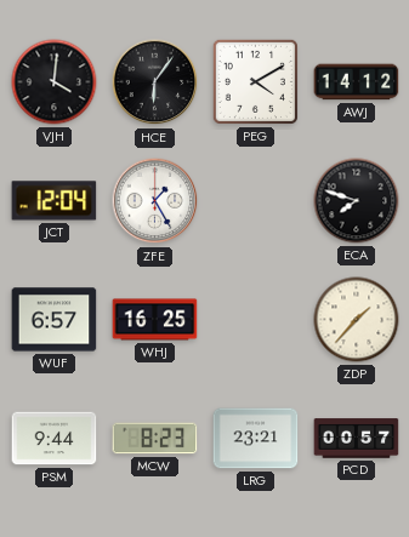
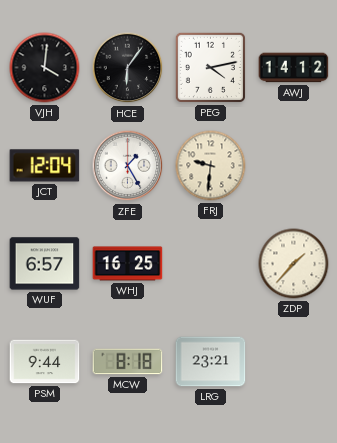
PEG: 4:10 -> 4:13 (210, 67)
FRJ: none -> 9:31 (211, 166)
ECA: 7:48 -> none (357, 201)
MCW: 8:23 -> 8:18 (128, 362)
PCD: 00:57 -> none (357, 439)
